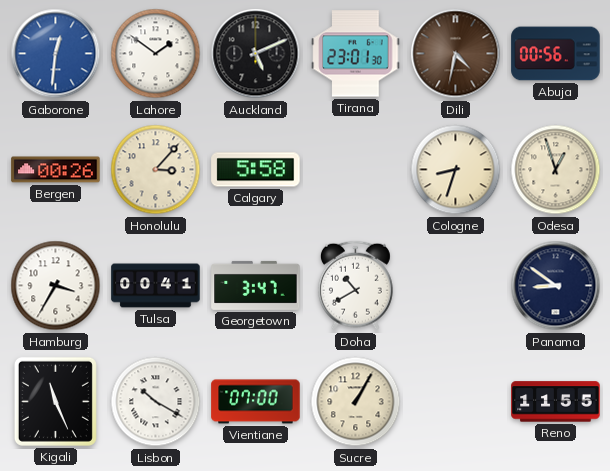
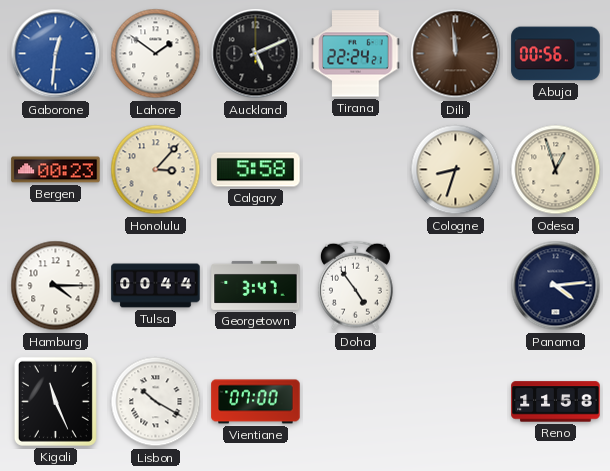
Tirana: 23:01 -> 22:24 (356, 54)
Dili: 4:32 -> 11:59 (456, 54)
Bergen: 00:26 -> 00:23 (56, 170)
Hamburg: 3:35 -> 4:15 (56, 286)
Tulsa: 00:41 -> 00:44 (156, 286)
Doha: 10:40 -> 4:54 (355, 286)
Panama: 8:51 -> 4:14 (556, 286)
Sucre: 1:05 -> none (356, 402)
Reno: 11:55 -> 11:58 (556, 402)
